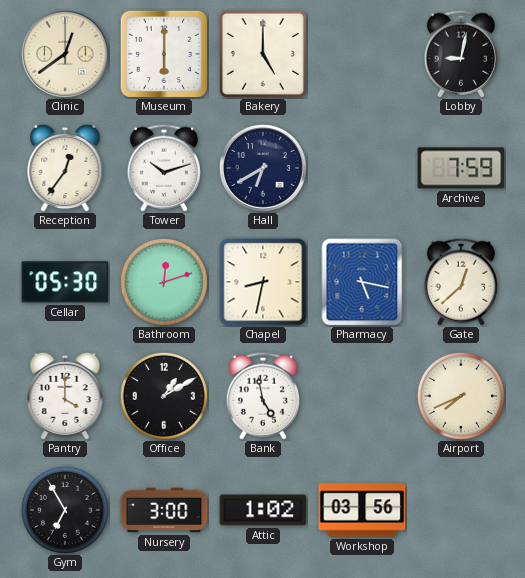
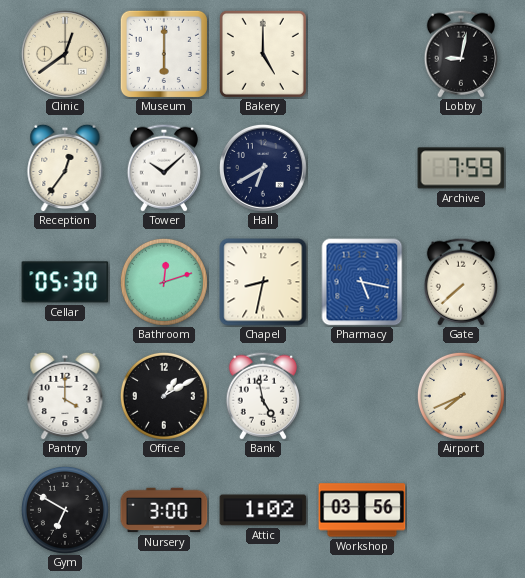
Tower: 10:12 -> 10:08 (164, 168)
Gate: 12:38 -> 7:38 (461, 282)
Gym: 6:55 -> 6:50 (65, 510)
